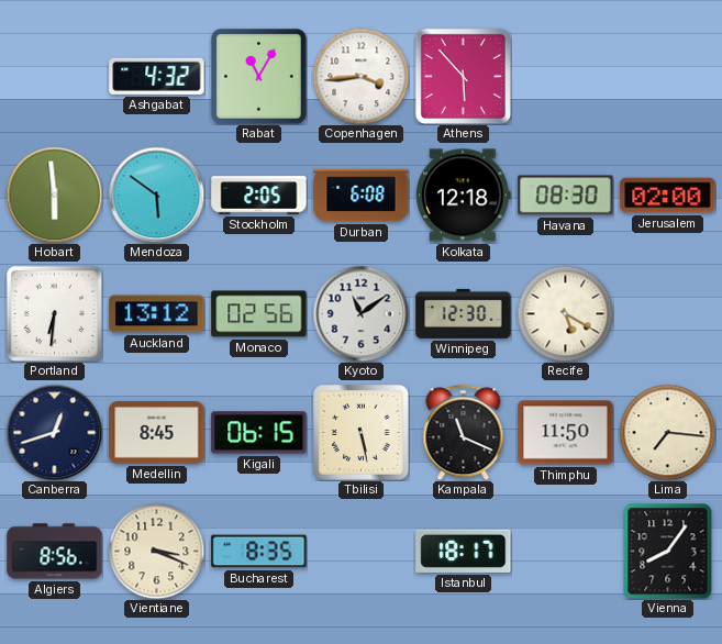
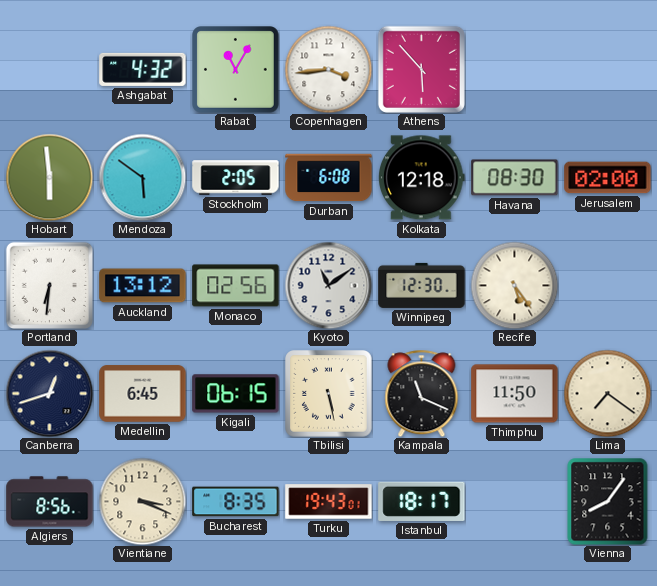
Recife: 5:20 -> 5:24 (514, 285)
Medellin: 8:45 -> 6:45 (143, 394)
Lima: 7:16 -> 7:21 (607, 393)
Turku: none -> 19:43 (329, 502)
